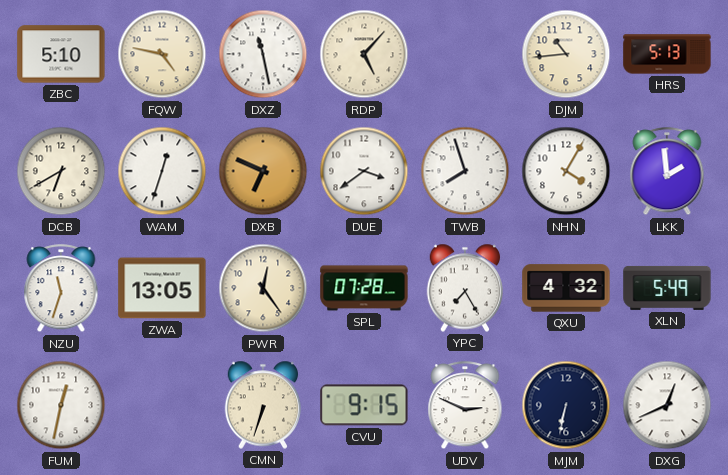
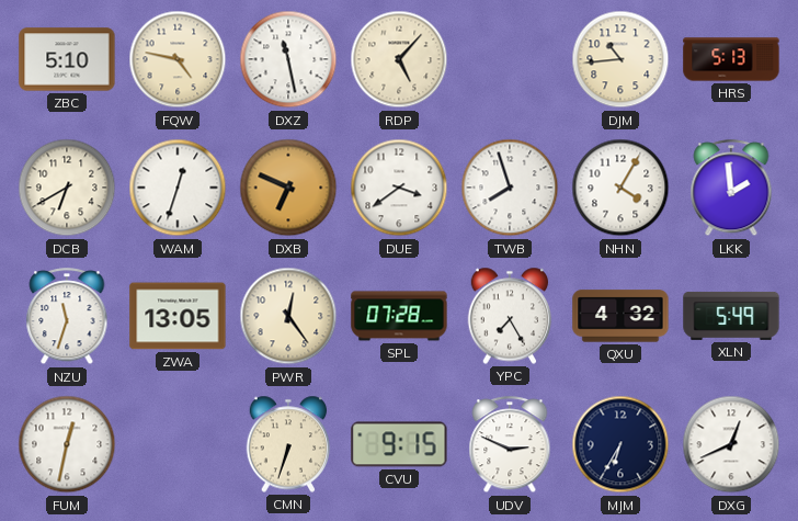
MJM: 6:32 -> 6:35 (620, 444)
